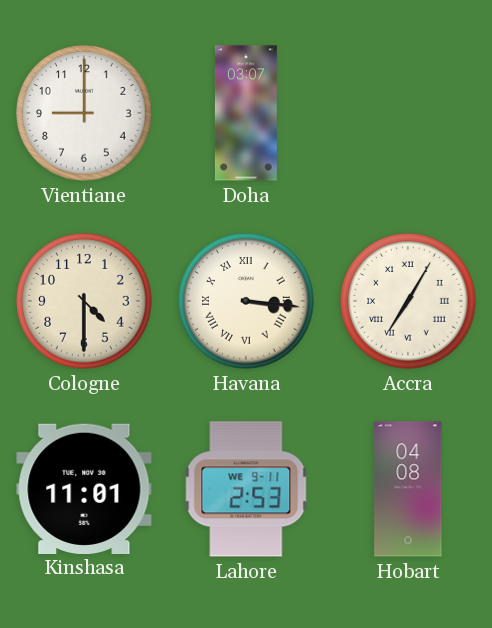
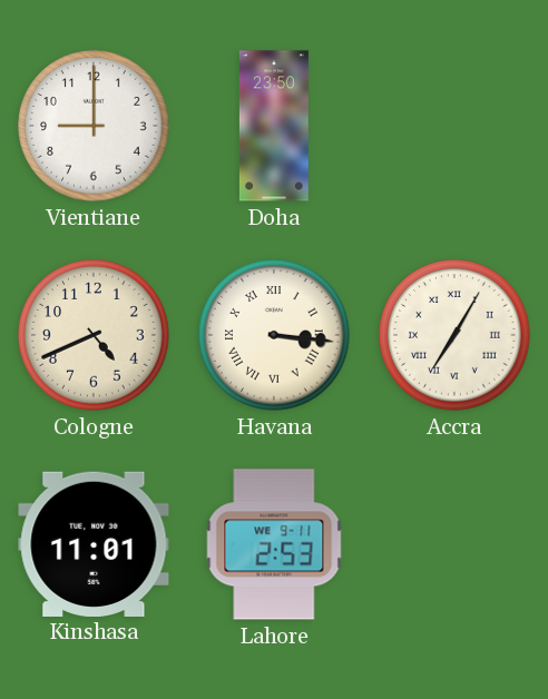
Doha: 03:07 -> 23:50 (274, 126)
Cologne: 4:30 -> 4:41 (94, 335)
Hobart: 04:08 -> none (408, 489)
